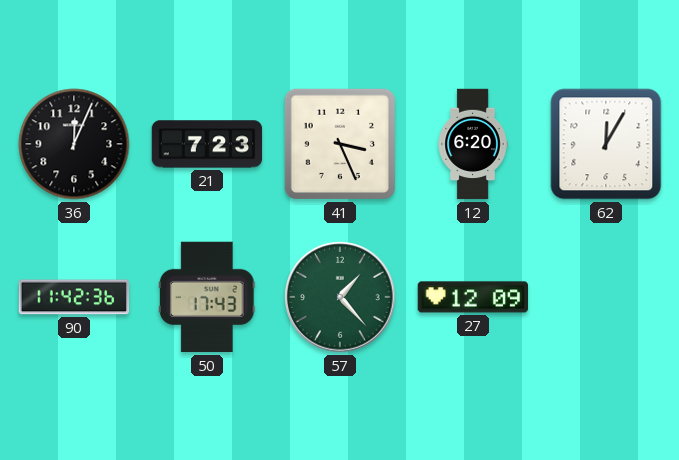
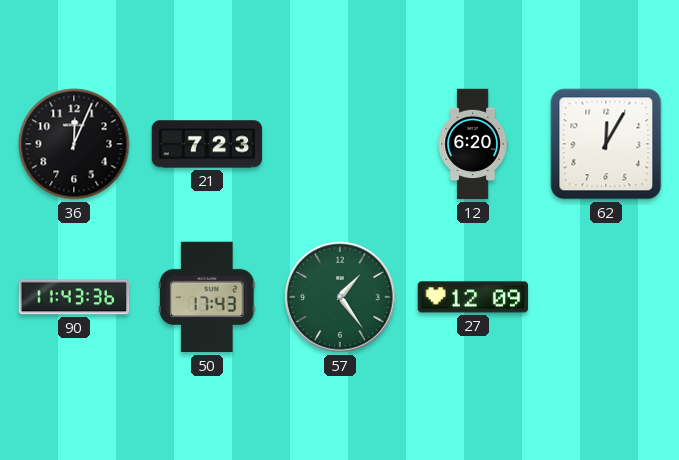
41: 3:26 -> none (340, 144)
90: 11:42 -> 11:43 (74, 297)
57: 1:23 -> 1:24 (340, 297)
